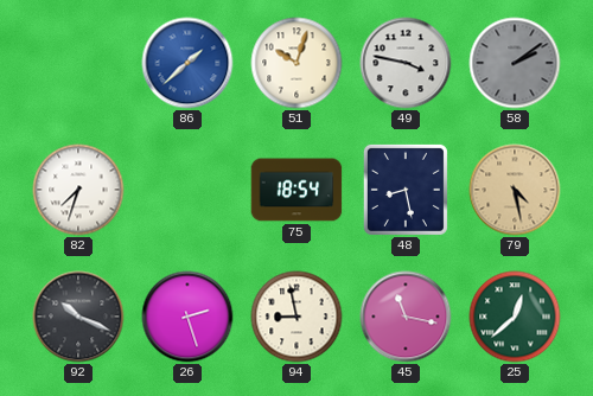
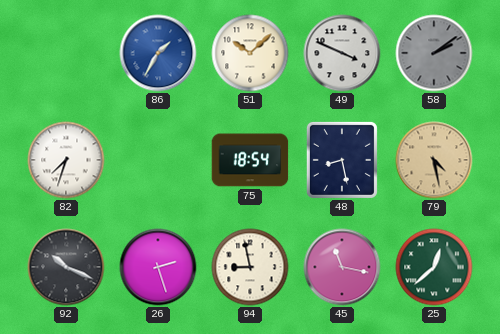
86: 1:38 -> 1:35 (158, 53)
51: 10:03 -> 10:08 (250, 53)
49: 3:47 -> 3:49 (342, 53)
